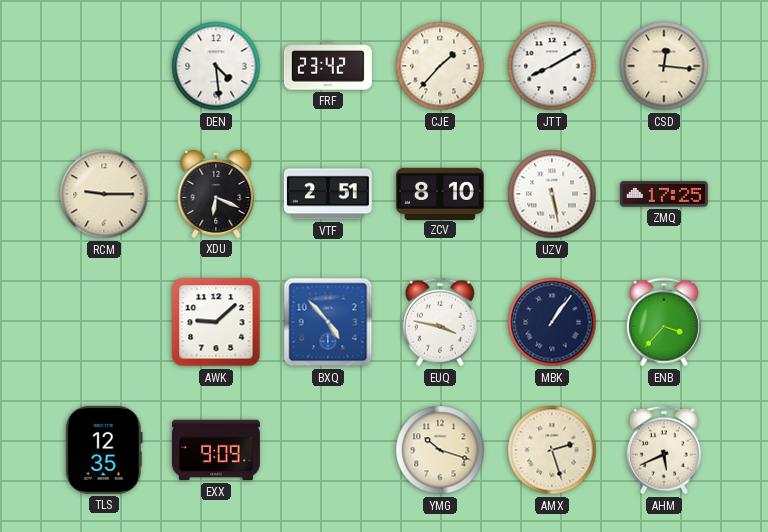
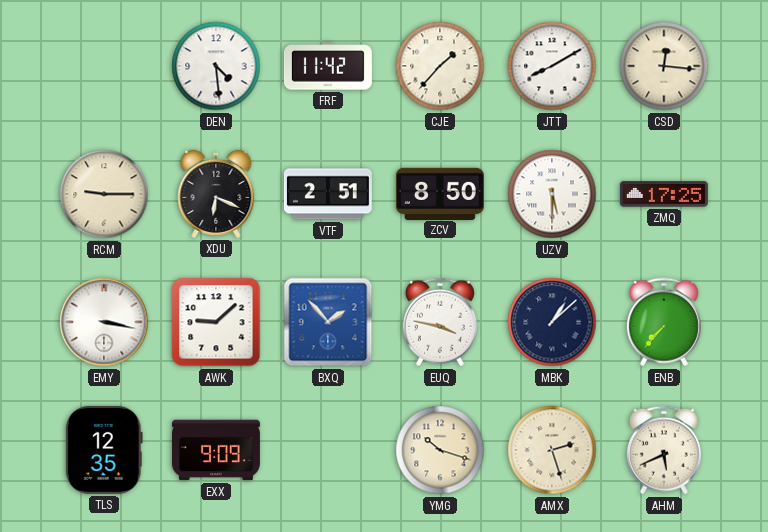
FRF: 23:42 -> 11:42 (328, 66)
ZCV: 8:10 -> 8:50 (440, 193)
UZV: 5:28 -> 5:30 (552, 194)
EMY: none -> 3:17 (104, 322)
BXQ: 4:53 -> 1:53 (328, 322)
MBK: 1:06 -> 1:08 (552, 322)
ENB: 3:37 -> 7:37 (664, 322)
